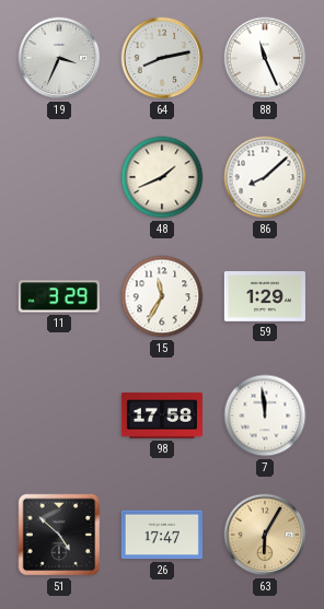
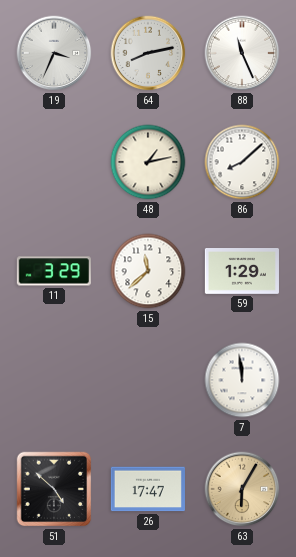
48: 1:41 -> 1:13 (148, 162)
15: 11:35 -> 11:38 (148, 271)
98: 17:58 -> none (162, 415)
